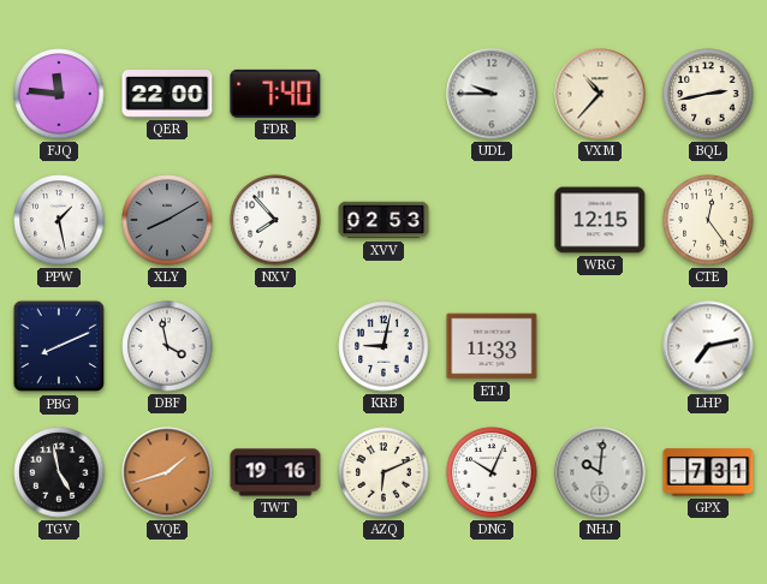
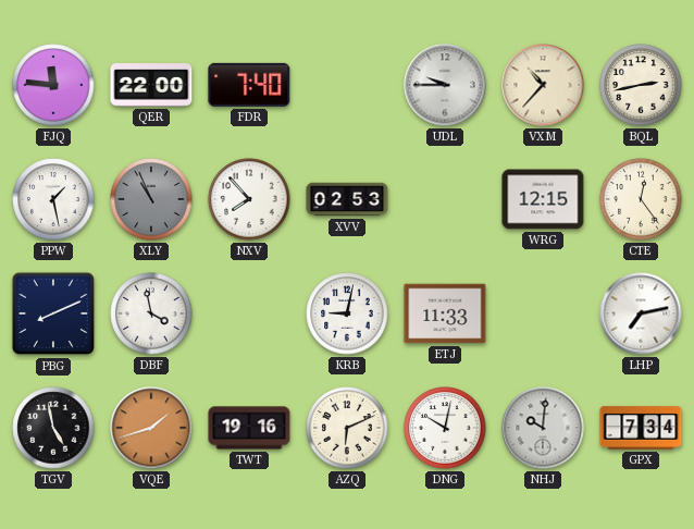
XLY: 8:10 -> 10:56 (151, 199)
DNG: 10:04 -> 10:02 (445, 428)
GPX: 7:31 -> 7:34 (641, 428)
